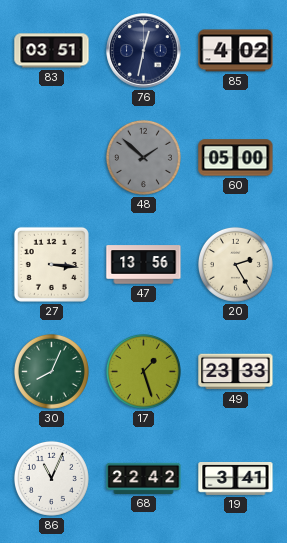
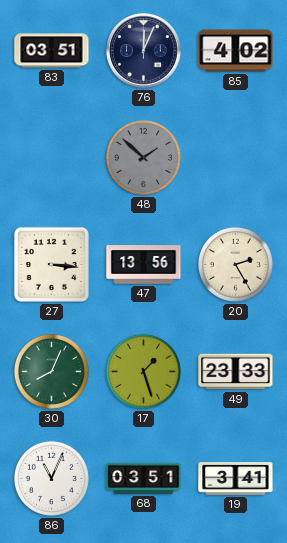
76: 12:32 -> 12:04 (144, 51)
60: 05:00 -> none (236, 158)
68: 22:42 -> 03:51 (144, 478)
